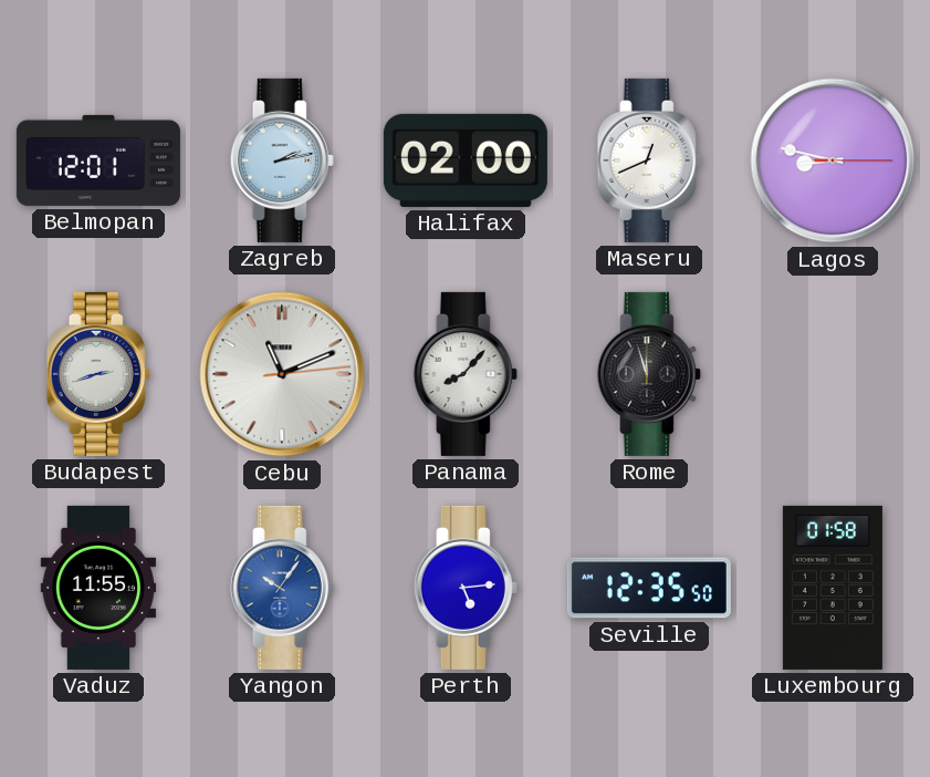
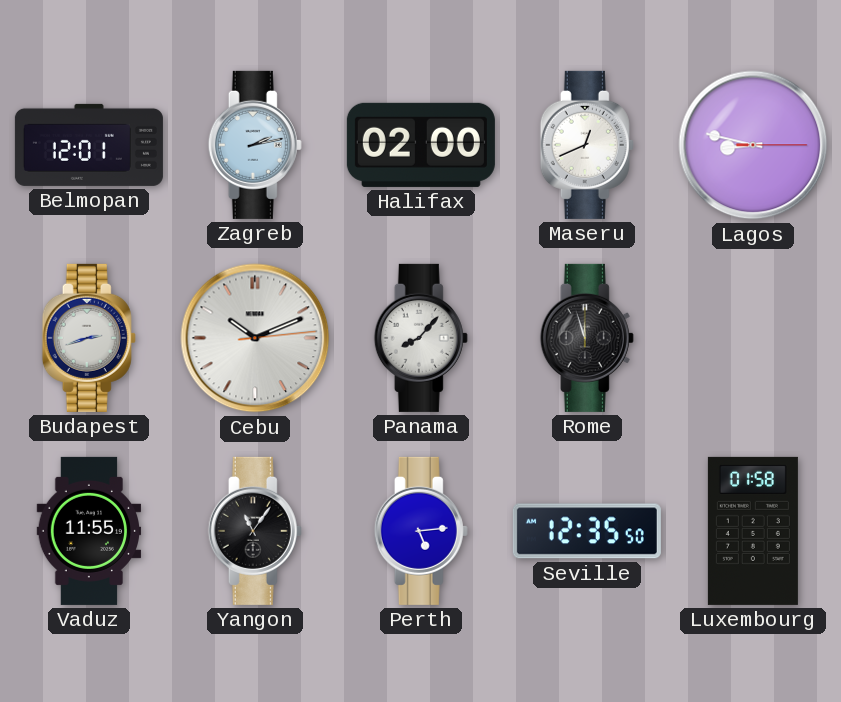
Cebu: 11:11 -> 10:11 (255, 338)
Yangon: 10:06 -> 11:06 (255, 531)
Yangon dial: blue -> black (255, 531)
